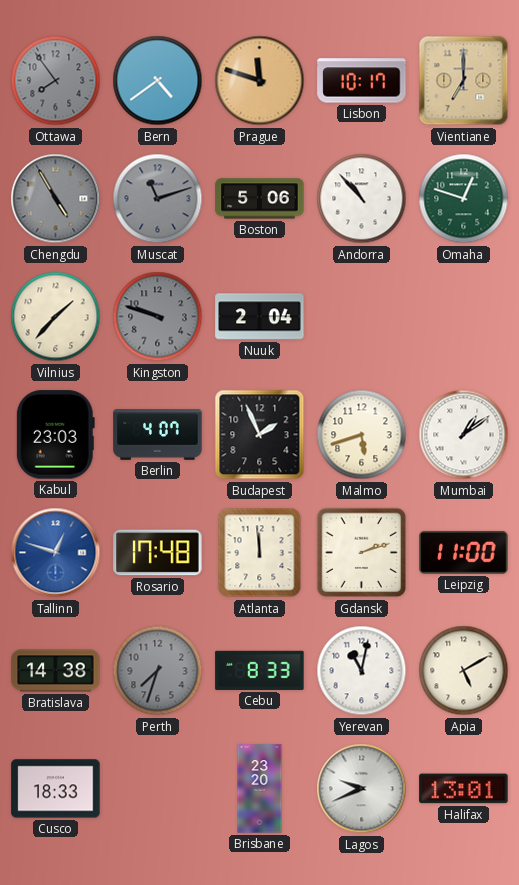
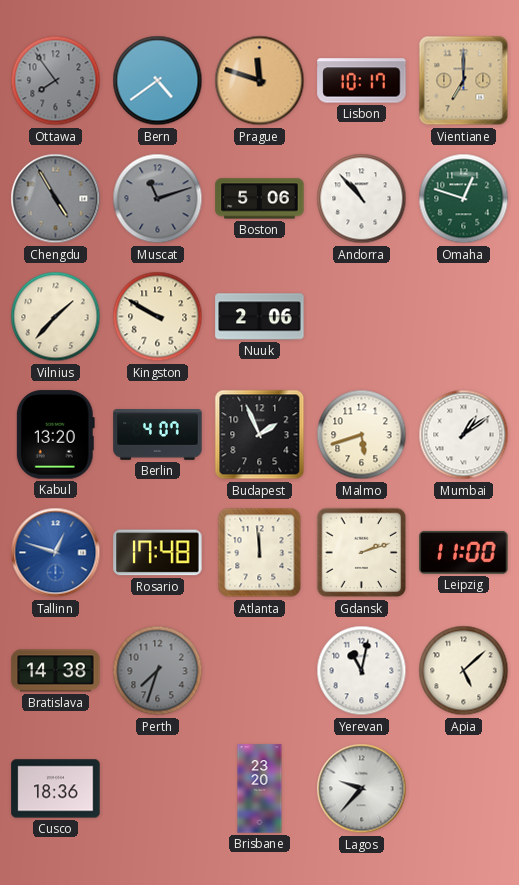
Kingston: 9:48 -> 9:50 (158, 317)
Kingston dial: grey -> cream (158, 317)
Nuuk: 2:04 -> 2:06 (260, 317)
Kabul: 23:03 -> 13:20 (55, 435)
Cebu: 8:33 -> none (260, 670)
Apia: 5:10 -> 5:08 (464, 671)
Cusco: 18:33 -> 18:36 (56, 789)
Lagos: 9:41 -> 9:37 (362, 789)
Halifax: 13:01 -> none (464, 789)
